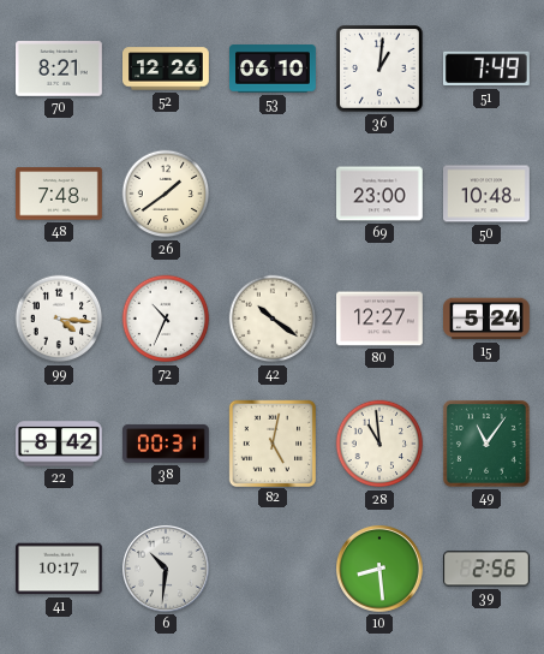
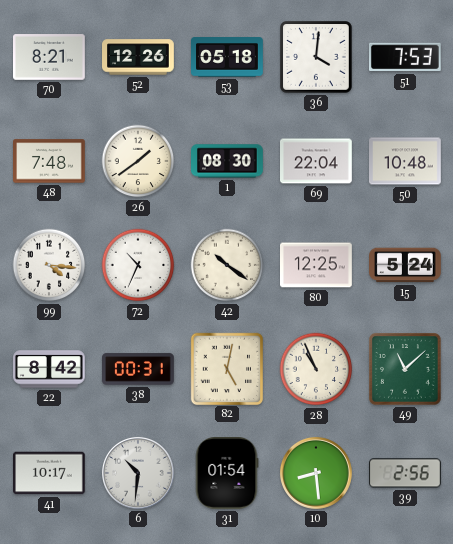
53: 06:10 -> 05:18 (228, 57)
36: 1:01 -> 4:01 (317, 58)
51: 7:49 -> 7:53 (405, 57)
1: none -> 08:30 (228, 161)
69: 23:00 -> 22:04 (317, 161)
80: 12:27 -> 12:25 (317, 265)
28: 10:59 -> 10:56 (316, 369)
49: 11:06 -> 11:08 (406, 370)
31: none -> 01:54 (227, 474)
